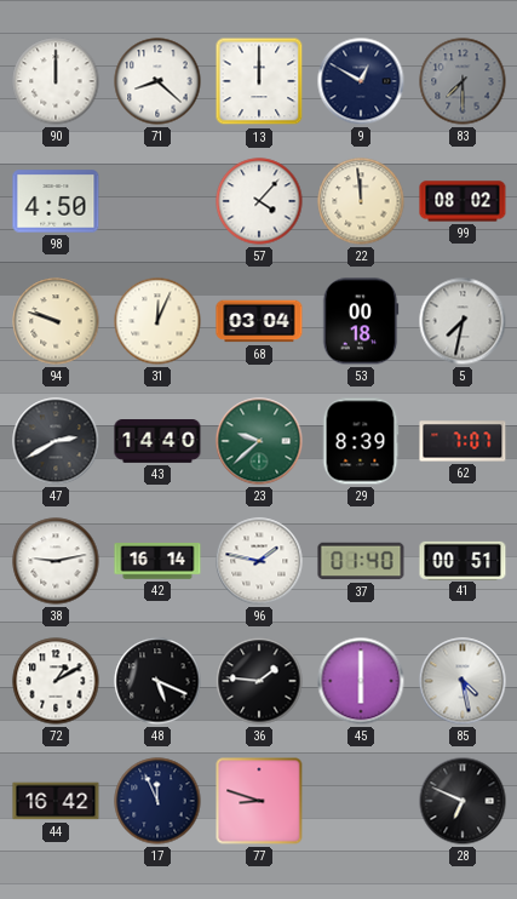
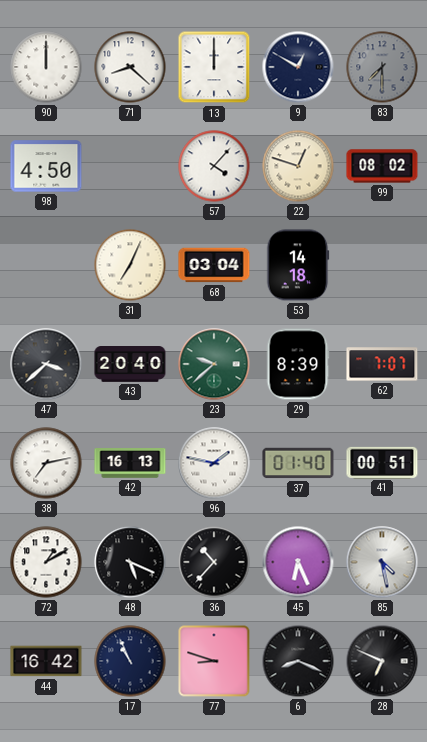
22: 11:59 -> 12:48 (298, 166)
94: 9:48 -> none (56, 321)
31: 12:04 -> 7:04 (130, 265)
53: 00:18 -> 14:18 (298, 265)
5: 7:32 -> none (463, 321)
47: 2:40 -> 3:38 (46, 364)
43: 14:40 -> 20:40 (130, 364)
38: 9:13 -> 7:13 (46, 463)
42: 16:14 -> 16:13 (130, 463)
36: 1:46 -> 10:37 (214, 562)
45: 6:00 -> 6:26 (298, 562)
17: 11:56 -> 10:56 (130, 661)
6: none -> 8:19 (298, 661)
